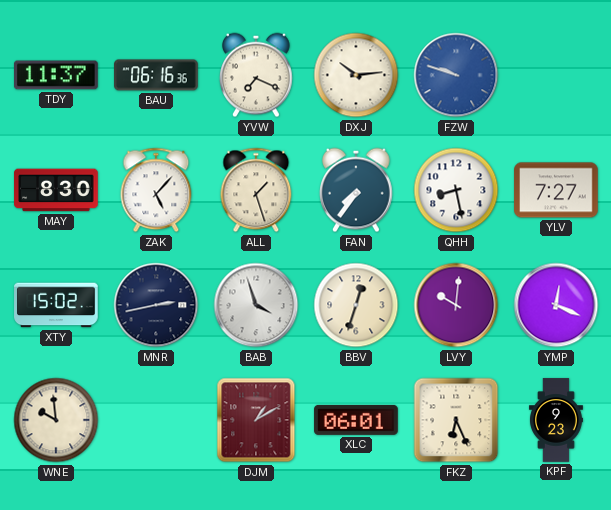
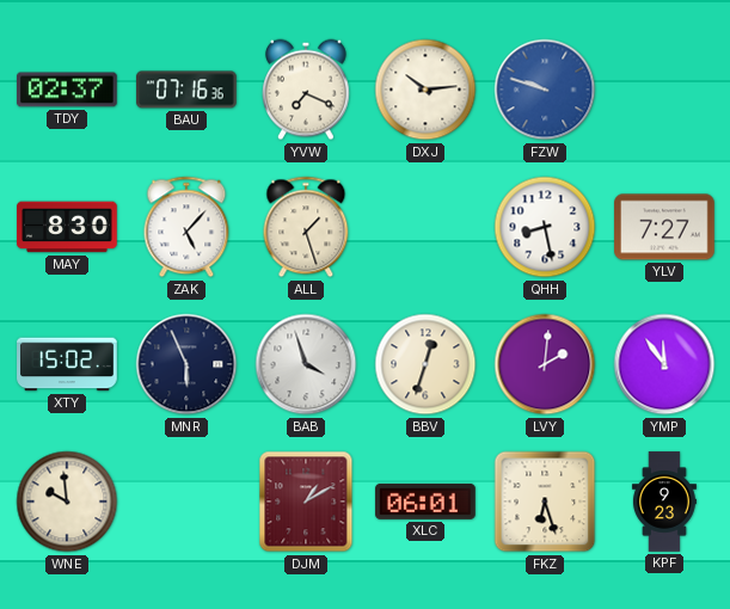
TDY: 11:37 -> 02:37 (68, 90)
BAU: 06:16 -> 07:16 (186, 90)
FAN: 7:36 -> none (357, 190)
MNR: 2:43 -> 5:56 (186, 364)
LVY: 10:01 -> 2:01 (545, 364)
YMP: 12:19 -> 11:54 (664, 364)
FKZ: 6:26 -> 6:27 (545, 502)
